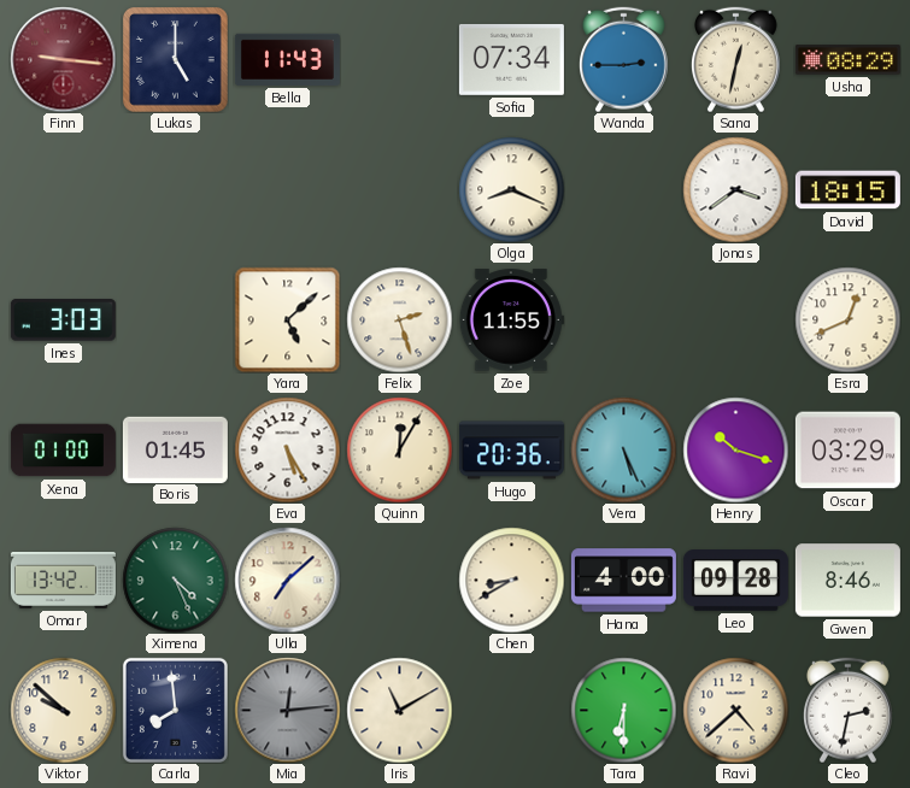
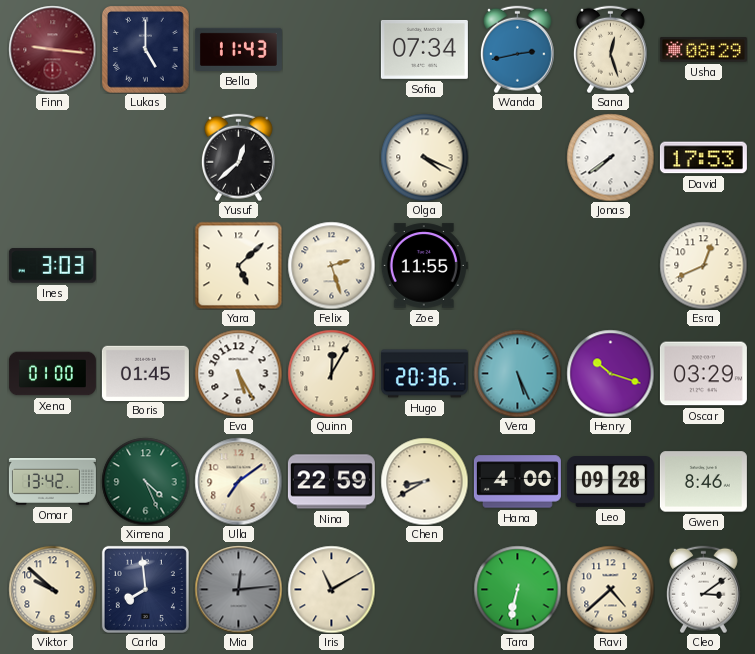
Wanda: 2:45 -> 2:43 (517, 49)
Sana: 12:32 -> 12:27 (610, 49)
Yusuf: none -> 12:38 (238, 157)
Olga: 8:19 -> 4:19 (424, 157)
Jonas: 3:39 -> 7:39 (610, 157)
David: 18:15 -> 17:53 (703, 158)
Ulla: 7:08 -> 7:09 (238, 481)
Nina: none -> 22:59 (331, 482)
Tara: 6:30 -> 6:32 (517, 589)
Cleo: 2:32 -> 3:09 (703, 589)
